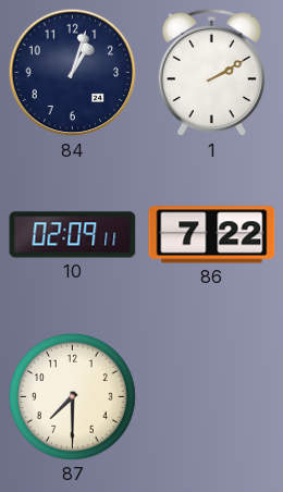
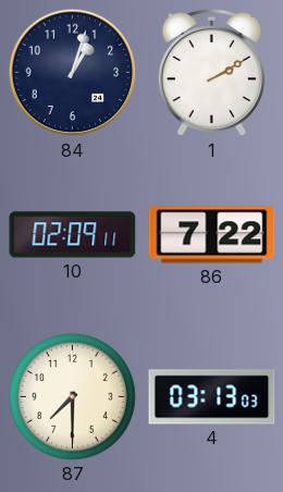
4: none -> 03:13 (212, 397)
